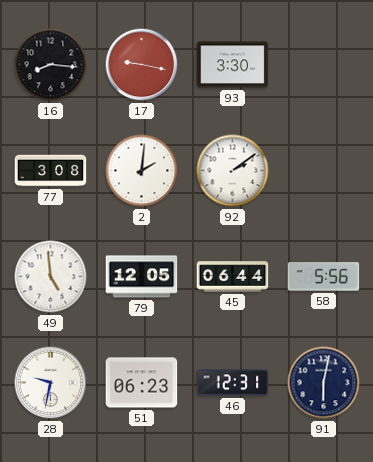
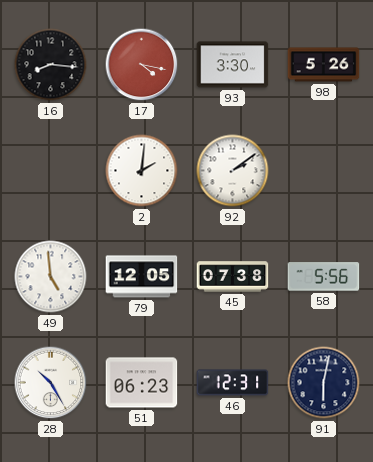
17: 9:17 -> 4:17 (142, 65)
98: none -> 5:26 (324, 65)
77: 3:08 -> none (51, 171)
45: 06:44 -> 07:38 (233, 277)
28: 9:32 -> 10:25 (51, 383)
